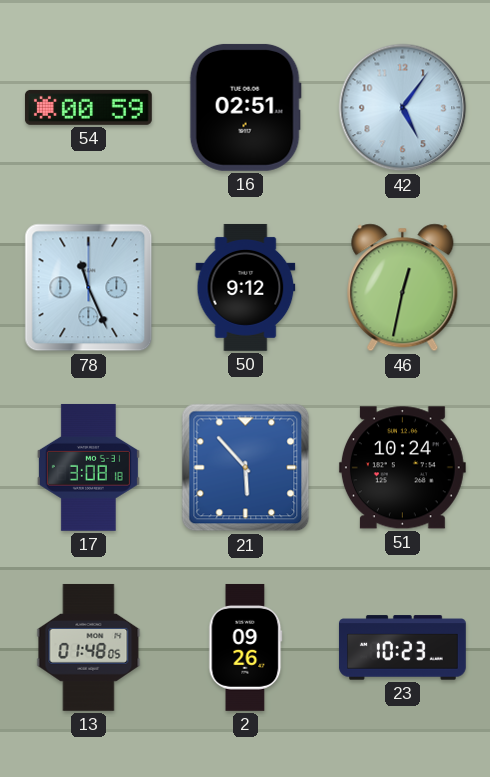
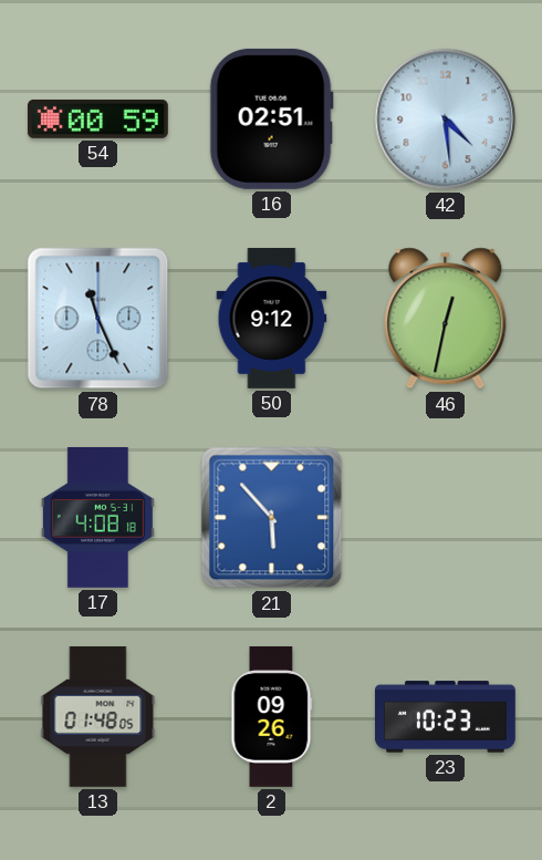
42: 5:06 -> 4:29 (446, 120)
17: 3:08 -> 4:08 (97, 517)
51: 10:24 -> none (402, 468)
